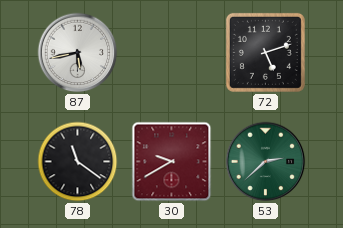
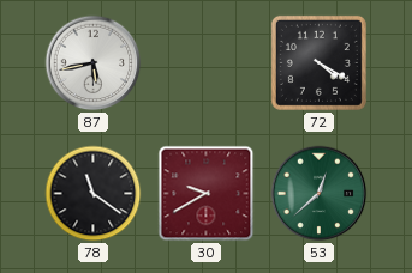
72: 5:12 -> 4:20 (318, 62)
53: 2:38 -> 12:38 (320, 194)
